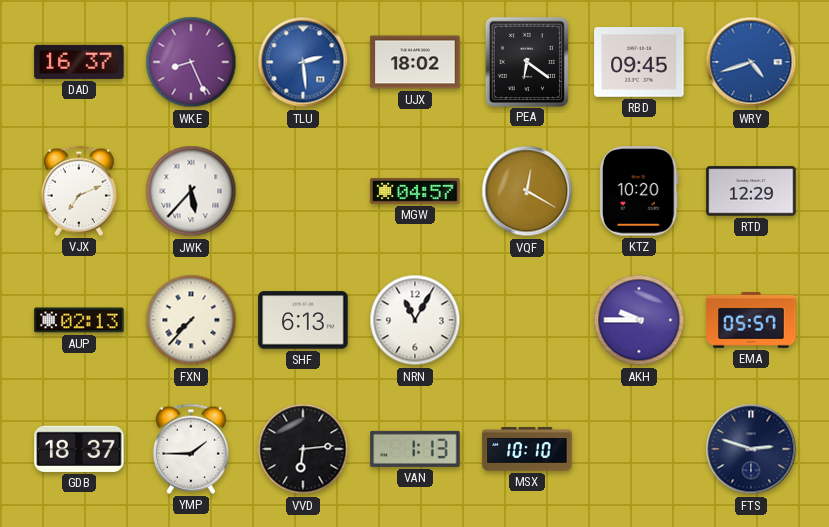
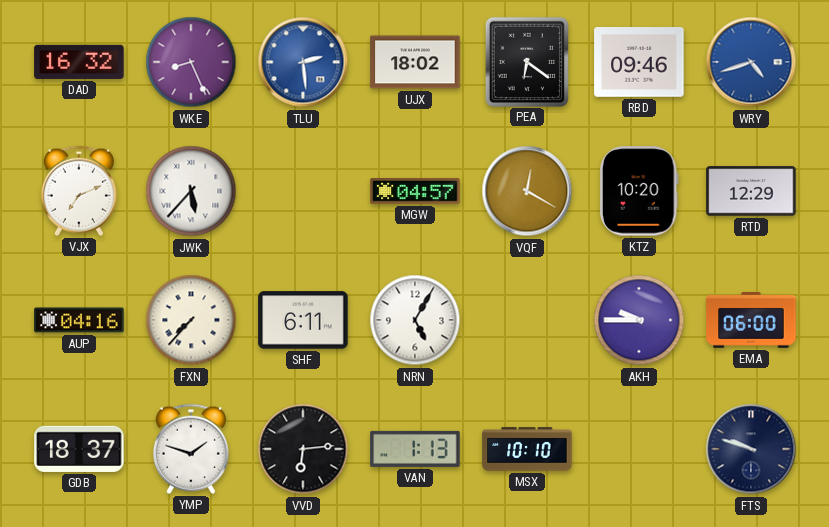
DAD: 16:37 -> 16:32 (79, 62)
RBD: 09:45 -> 09:46 (639, 63)
AUP: 02:13 -> 04:16 (79, 320)
SHF: 6:13 -> 6:11 (303, 320)
NRN: 11:05 -> 5:05 (415, 320)
EMA: 05:57 -> 06:00 (751, 321)
YMP: 1:45 -> 1:48 (191, 449)
FTS: 2:48 -> 9:48 (751, 449)
